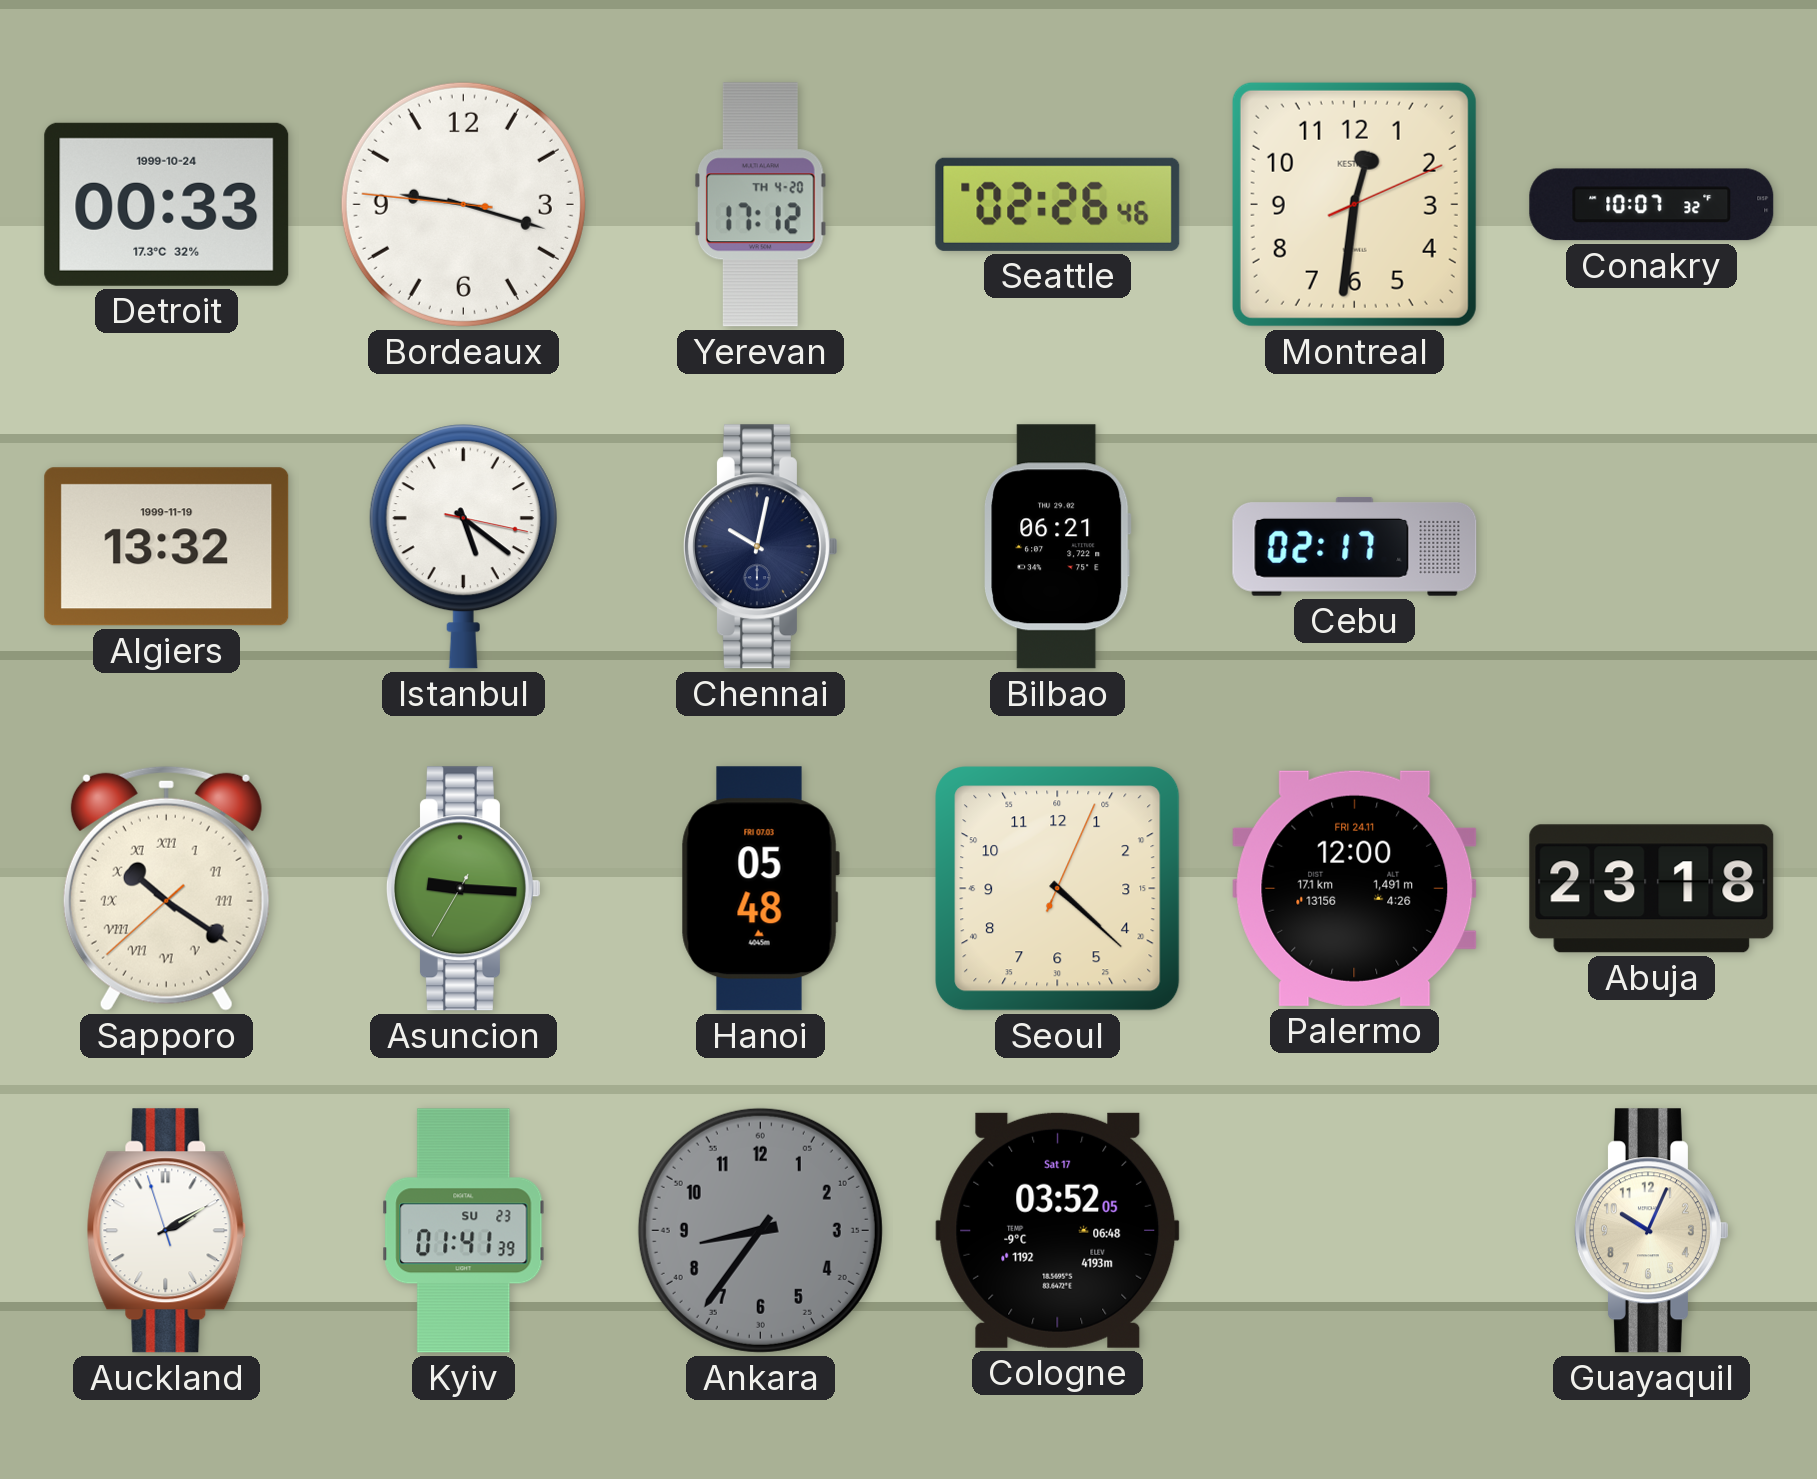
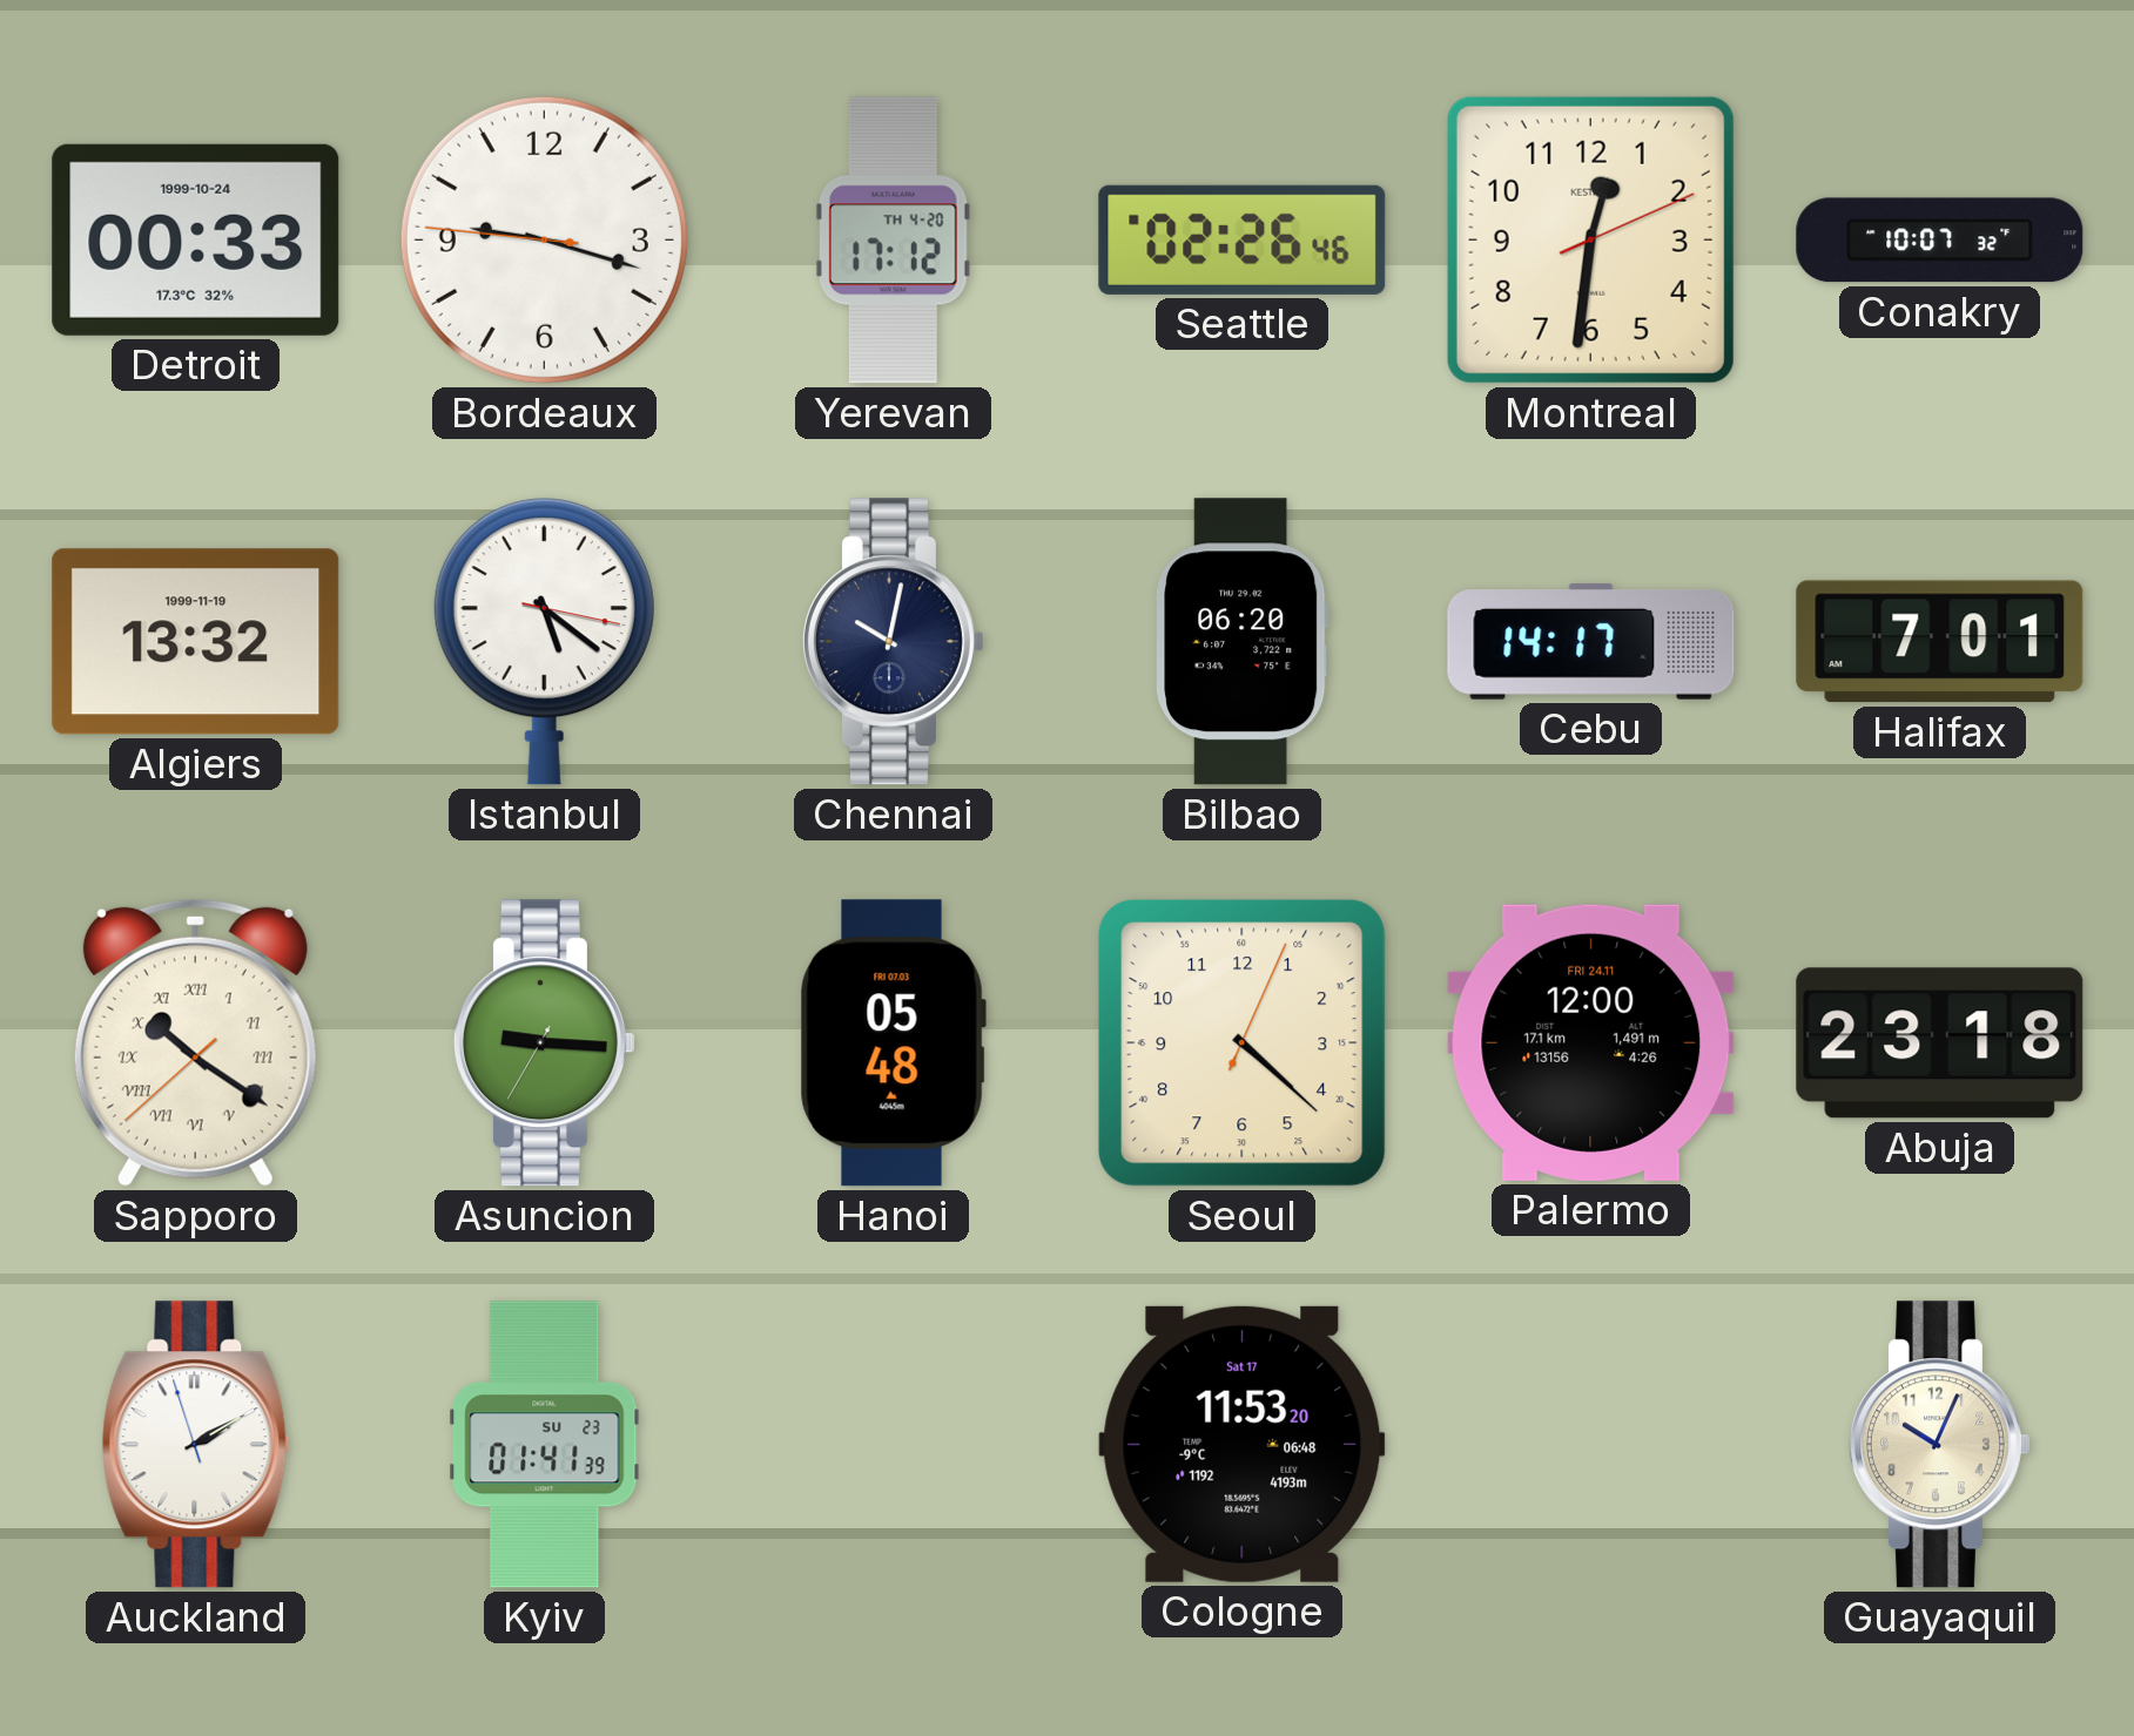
Bilbao: 06:21 -> 06:20 (1243, 642)
Cebu: 02:17 -> 14:17 (1591, 642)
Halifax: none -> 7:01 (1940, 642)
Ankara: 8:36 -> none (760, 1230)
Cologne: 03:52 -> 11:53 (1243, 1444)
